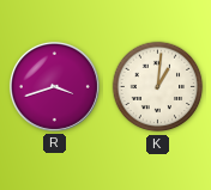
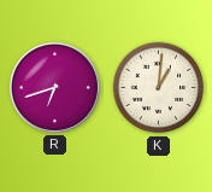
R: 3:42 -> 6:42 (54, 87)
